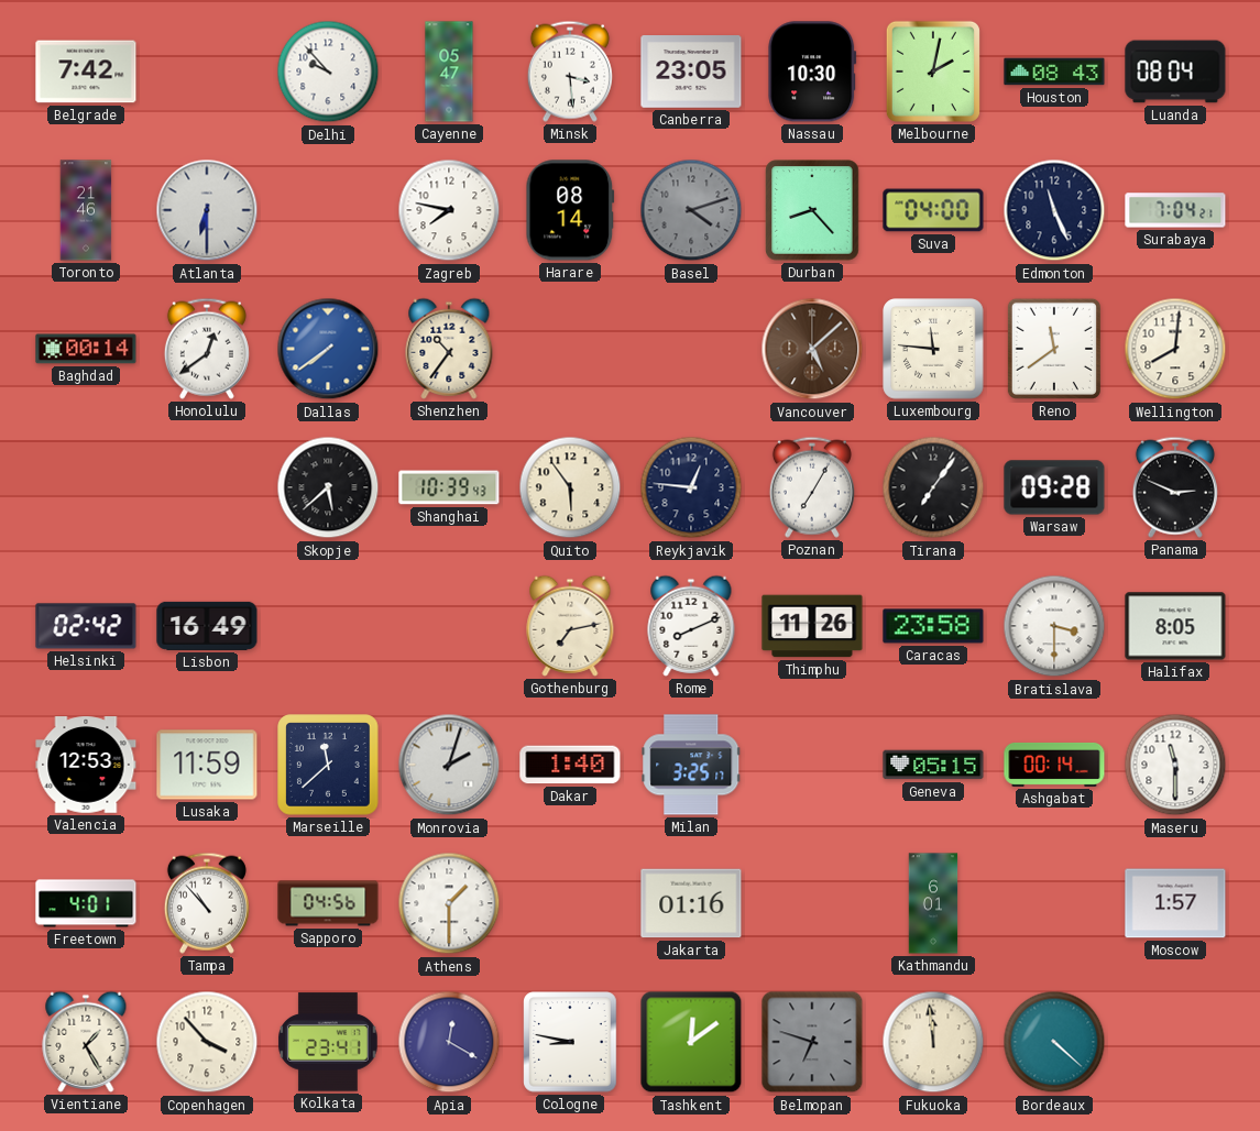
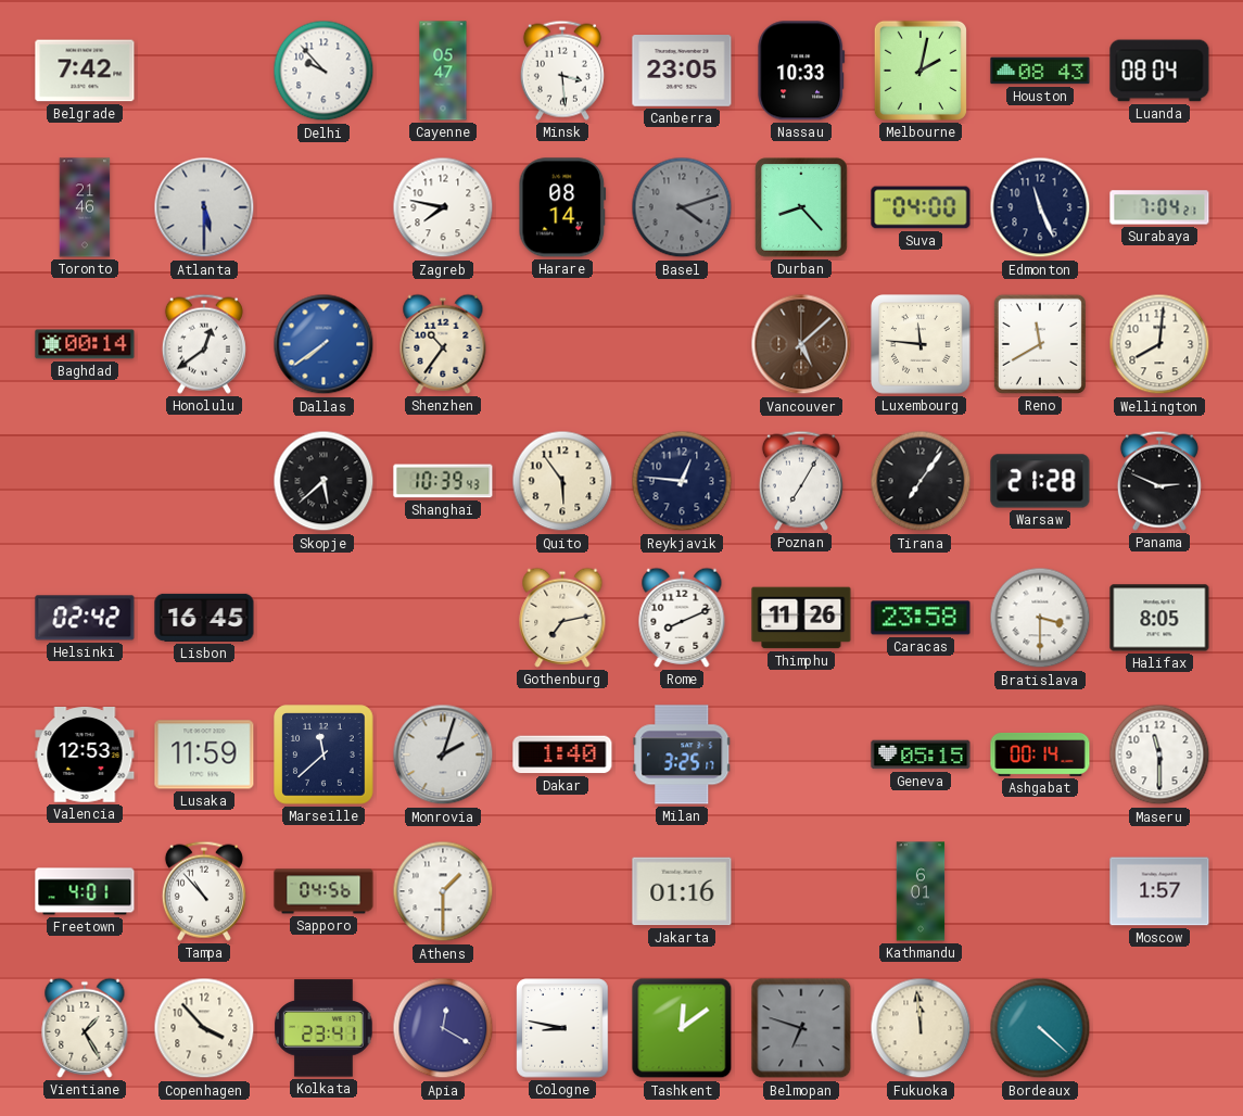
Nassau: 10:30 -> 10:33 (801, 71)
Atlanta: 6:30 -> 5:30 (204, 207)
Reno: 11:39 -> 11:40 (1040, 344)
Warsaw: 09:28 -> 21:28 (1040, 481)
Lisbon: 16:49 -> 16:45 (204, 618)
